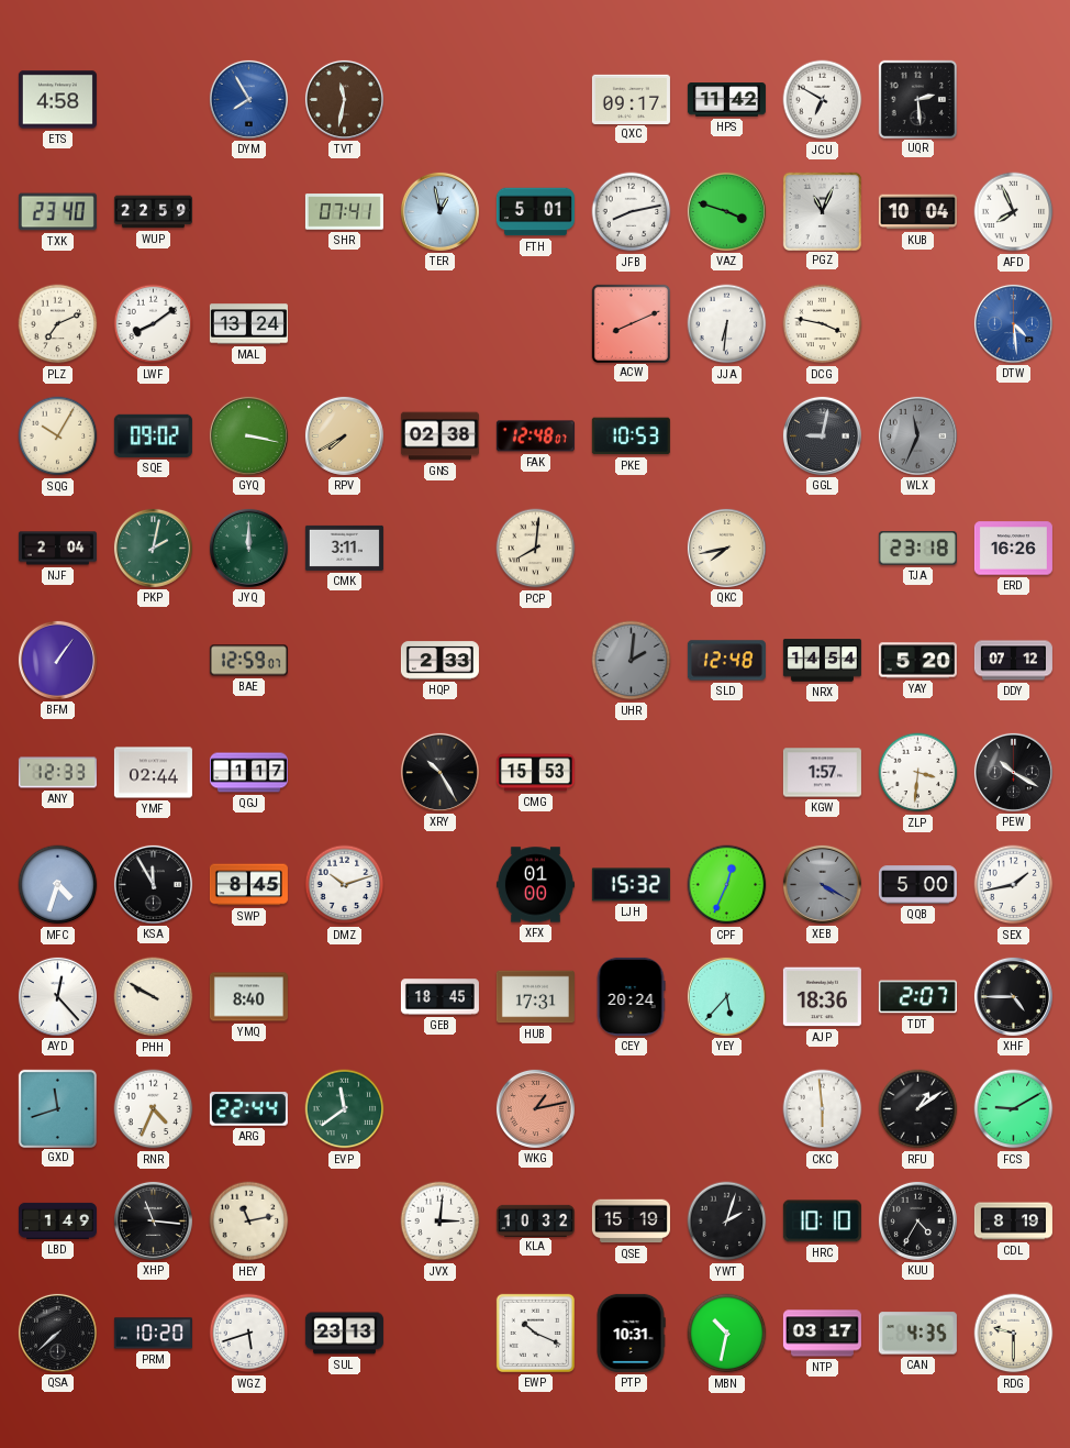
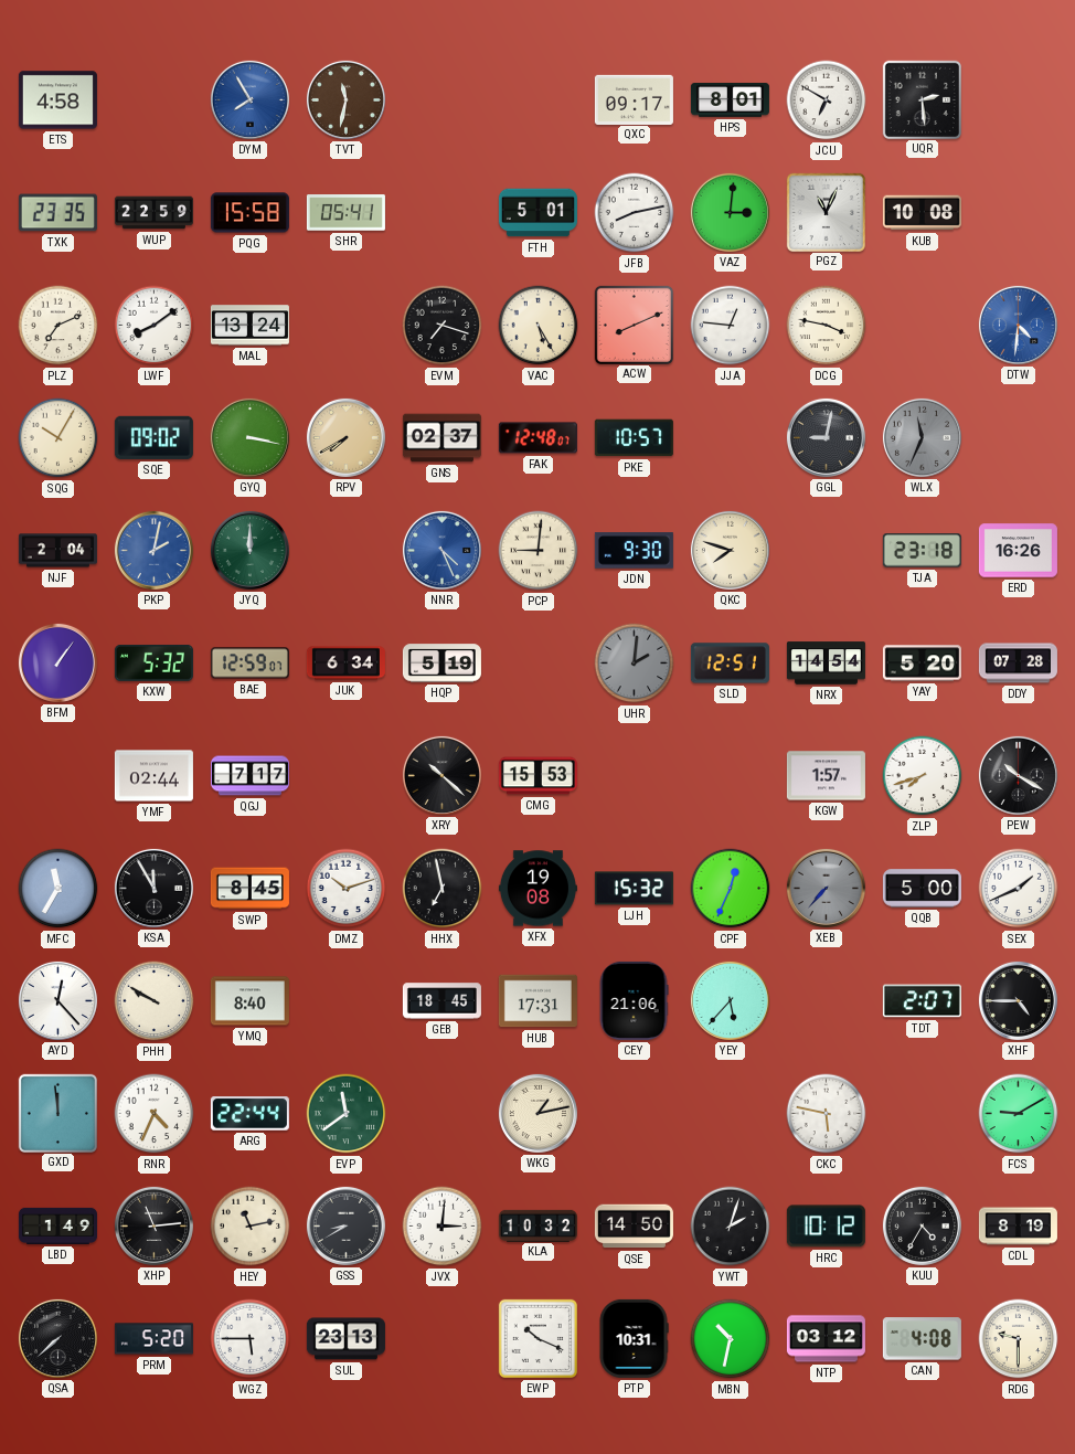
HPS: 11:42 -> 8:01 (730, 100)
TXK: 23:40 -> 23:35 (57, 213)
PQG: none -> 15:58 (249, 213)
SHR: 07:41 -> 05:41 (345, 213)
TER: 12:58 -> none (439, 211)
VAZ: 3:48 -> 3:01 (730, 212)
KUB: 10:04 -> 10:08 (922, 213)
AFD: 7:56 -> none (1014, 212)
EVM: none -> 7:18 (443, 326)
VAC: none -> 5:25 (539, 326)
JJA: 6:31 -> 12:46 (731, 326)
DTW: 4:29 -> 4:31 (1018, 325)
GNS: 02:38 -> 02:37 (441, 438)
PKE: 10:53 -> 10:57 (634, 438)
PKP dial: green -> blue (153, 550)
CMK: 3:11 -> none (344, 548)
NNR: none -> 4:26 (441, 550)
PCP: 8:01 -> 9:01 (539, 551)
JDN: none -> 9:30 (634, 551)
QKC: 7:43 -> 7:48 (730, 550)
KXW: none -> 5:32 (153, 662)
JUK: none -> 6:34 (345, 664)
HQP: 2:33 -> 5:19 (441, 664)
SLD: 12:48 -> 12:51 (730, 664)
DDY: 07:12 -> 07:28 (1018, 664)
ANY: 12:33 -> none (57, 773)
QGJ: 1:17 -> 7:17 (249, 776)
XRY: 10:25 -> 10:22 (441, 775)
ZLP: 3:31 -> 7:42 (923, 776)
MFC: 4:33 -> 11:35 (58, 889)
HHX: none -> 6:58 (443, 889)
XFX: 01:00 -> 19:08 (537, 889)
XEB: 4:20 -> 7:37 (826, 888)
SEX: 1:43 -> 1:41 (1019, 889)
CEY: 20:24 -> 21:06 (634, 1000)
AJP: 18:36 -> none (822, 997)
GXD: 11:42 -> 11:59 (57, 1113)
WKG dial: salmon -> cream (537, 1113)
CKC: 5:59 -> 5:47 (827, 1114)
RFU: 1:09 -> none (918, 1109)
XHP: 11:16 -> 11:14 (153, 1225)
GSS: none -> 8:40 (345, 1225)
QSE: 15:19 -> 14:50 (634, 1227)
HRC: 10:10 -> 10:12 (826, 1227)
PRM: 10:20 -> 5:20 (153, 1339)
WGZ: 5:42 -> 5:45 (251, 1339)
NTP: 03:17 -> 03:12 (826, 1339)
CAN: 4:35 -> 4:08 (922, 1339)
